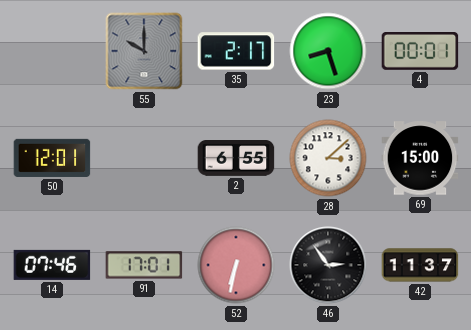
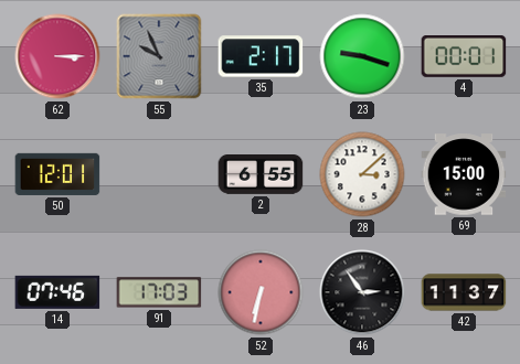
62: none -> 3:15 (57, 56)
55: 10:00 -> 9:56 (159, 56)
23: 8:27 -> 9:18 (362, 56)
91: 17:01 -> 17:03 (159, 292)
